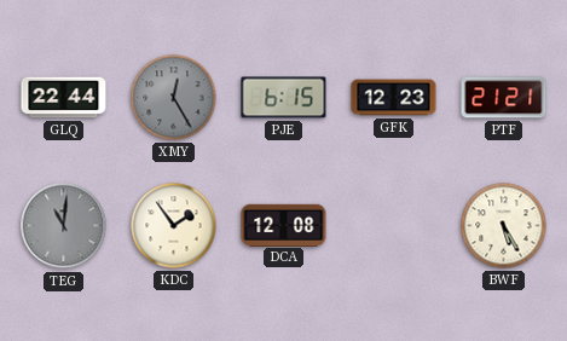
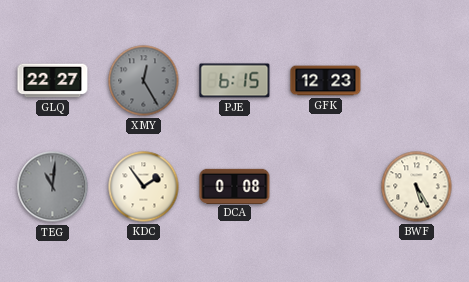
GLQ: 22:44 -> 22:27 (53, 81)
PTF: 21:21 -> none (504, 98)
DCA: 12:08 -> 0:08 (235, 186)
